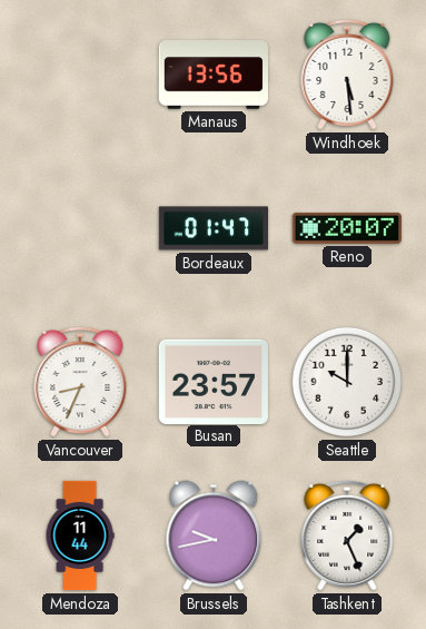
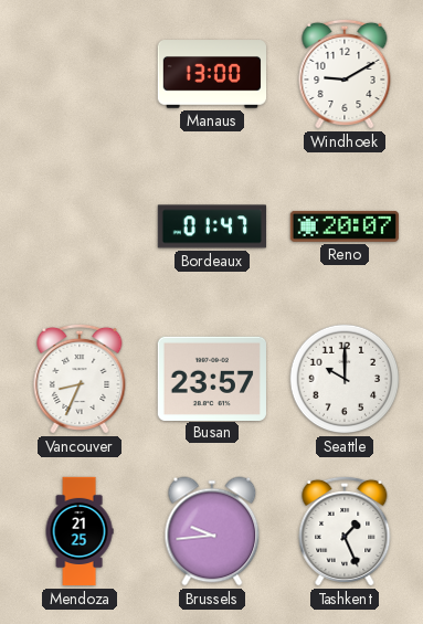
Manaus: 13:56 -> 13:00 (211, 74)
Windhoek: 5:29 -> 9:10 (345, 74)
Mendoza: 11:44 -> 21:25 (80, 531)
Brussels: 9:43 -> 9:44 (212, 531)
